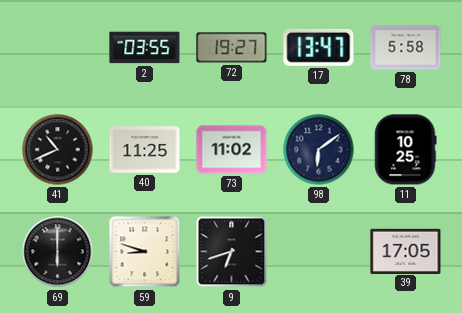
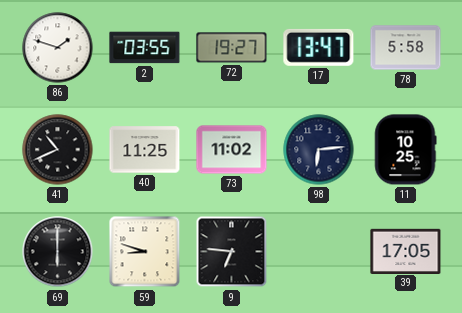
86: none -> 1:48 (58, 48)
98: 6:09 -> 6:14 (319, 150)
9: 6:42 -> 6:46 (232, 252)
